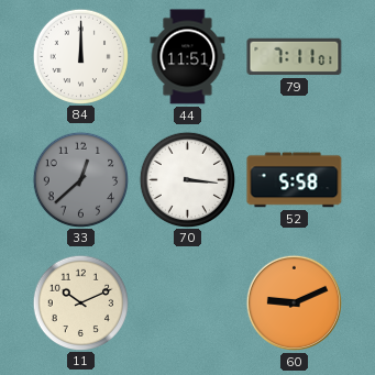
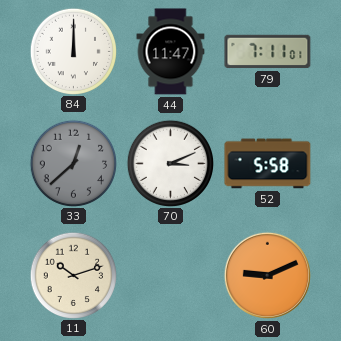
44: 11:51 -> 11:47 (171, 52)
70: 3:16 -> 3:11 (170, 163)
11: 10:11 -> 10:12 (73, 275)
